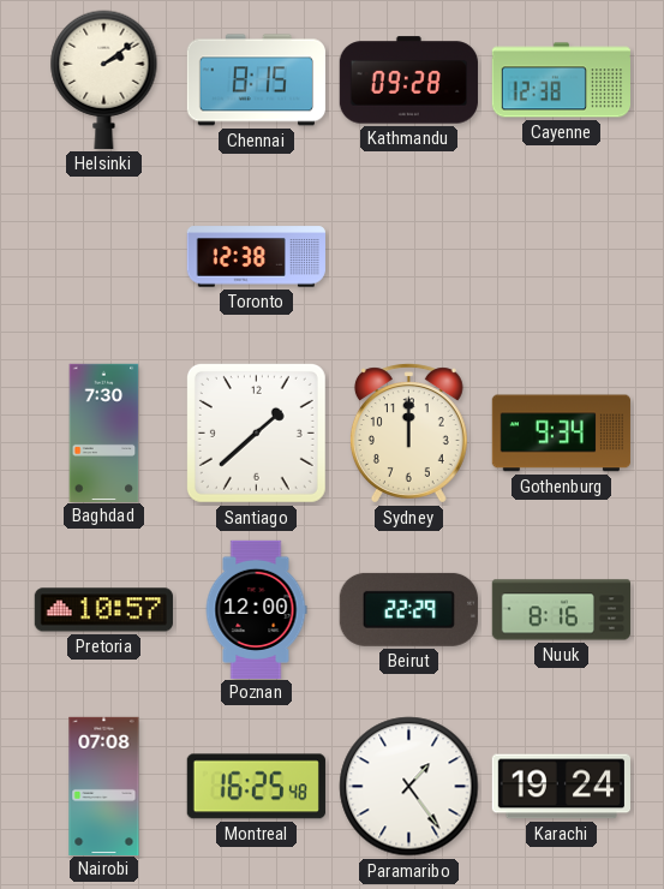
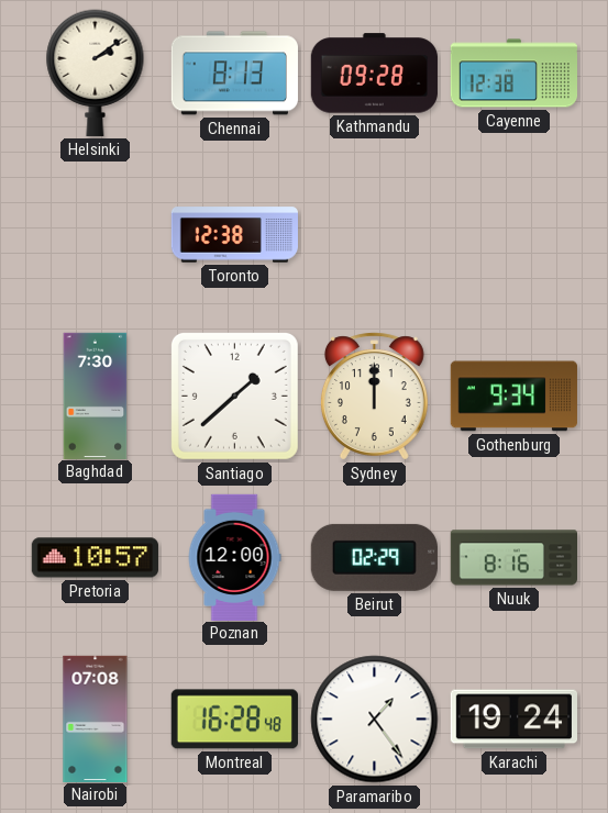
Chennai: 8:15 -> 8:13 (234, 74)
Beirut: 22:29 -> 02:29 (374, 557)
Montreal: 16:25 -> 16:28 (234, 720)
